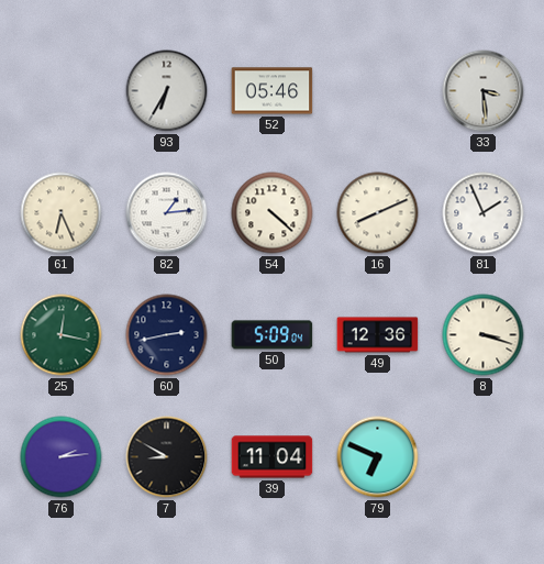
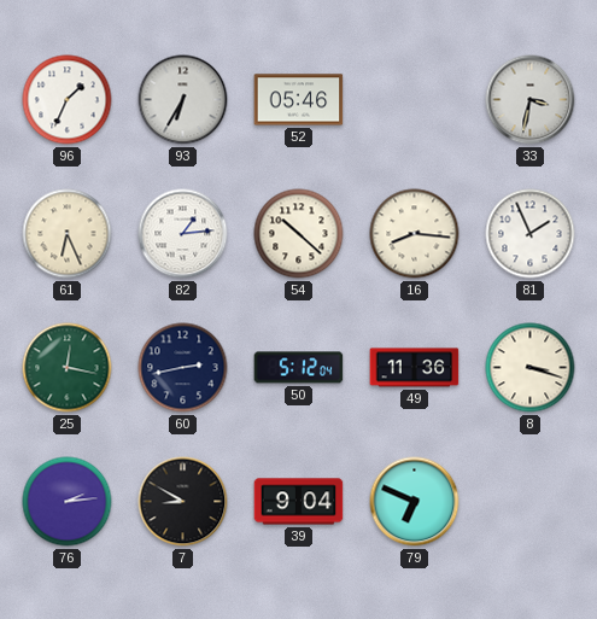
96: none -> 1:34 (68, 100)
33: 3:29 -> 3:32 (531, 100)
54: 4:22 -> 10:22 (299, 234)
16: 8:11 -> 8:16 (415, 234)
50: 5:09 -> 5:12 (299, 368)
49: 12:36 -> 11:36 (415, 368)
39: 11:04 -> 9:04 (299, 502)
